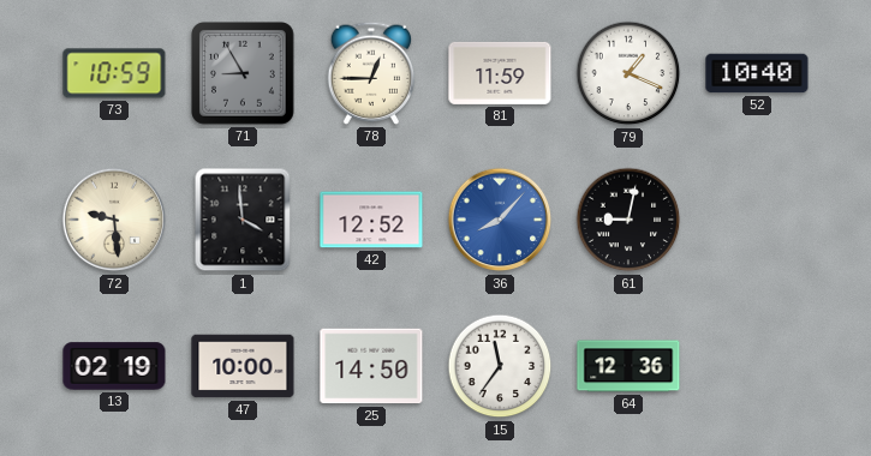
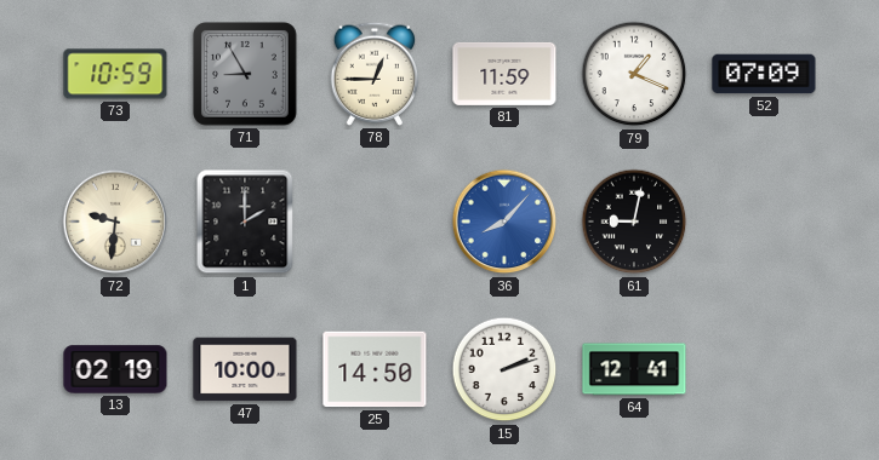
52: 10:40 -> 07:09 (764, 74)
72: 9:29 -> 9:31 (115, 222)
1: 3:59 -> 2:00 (245, 222)
42: 12:52 -> none (371, 220)
15: 11:36 -> 2:12 (504, 369)
64: 12:36 -> 12:41 (634, 369)
